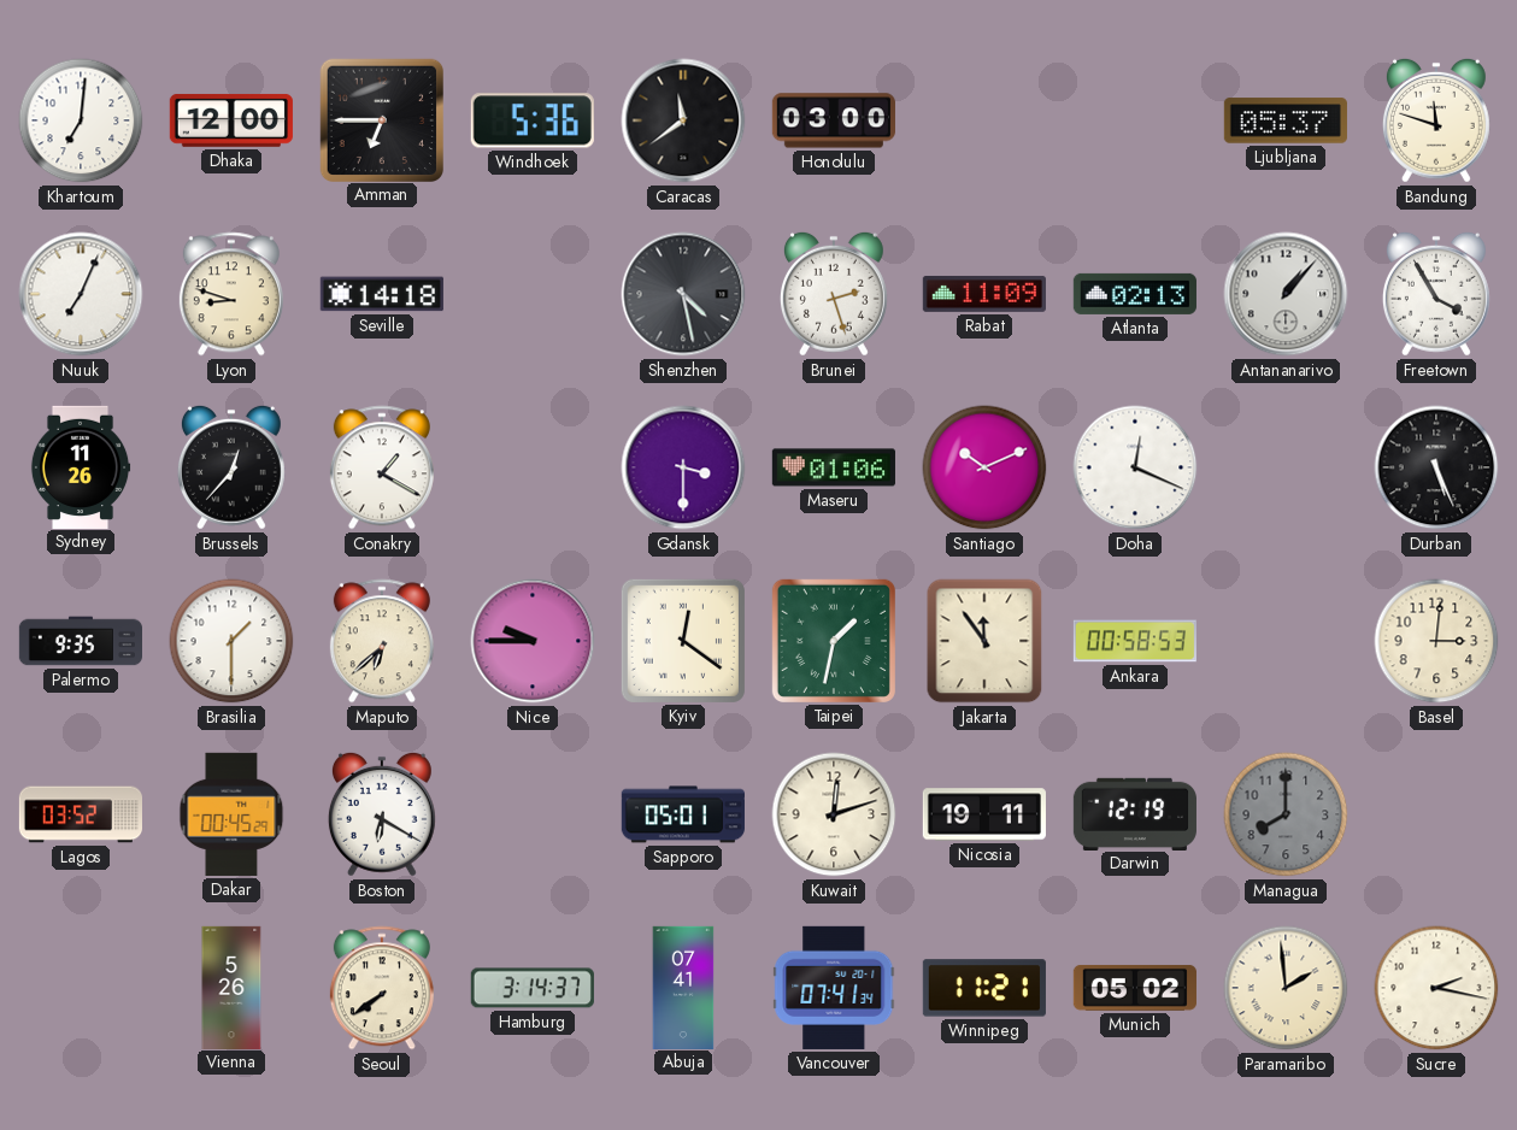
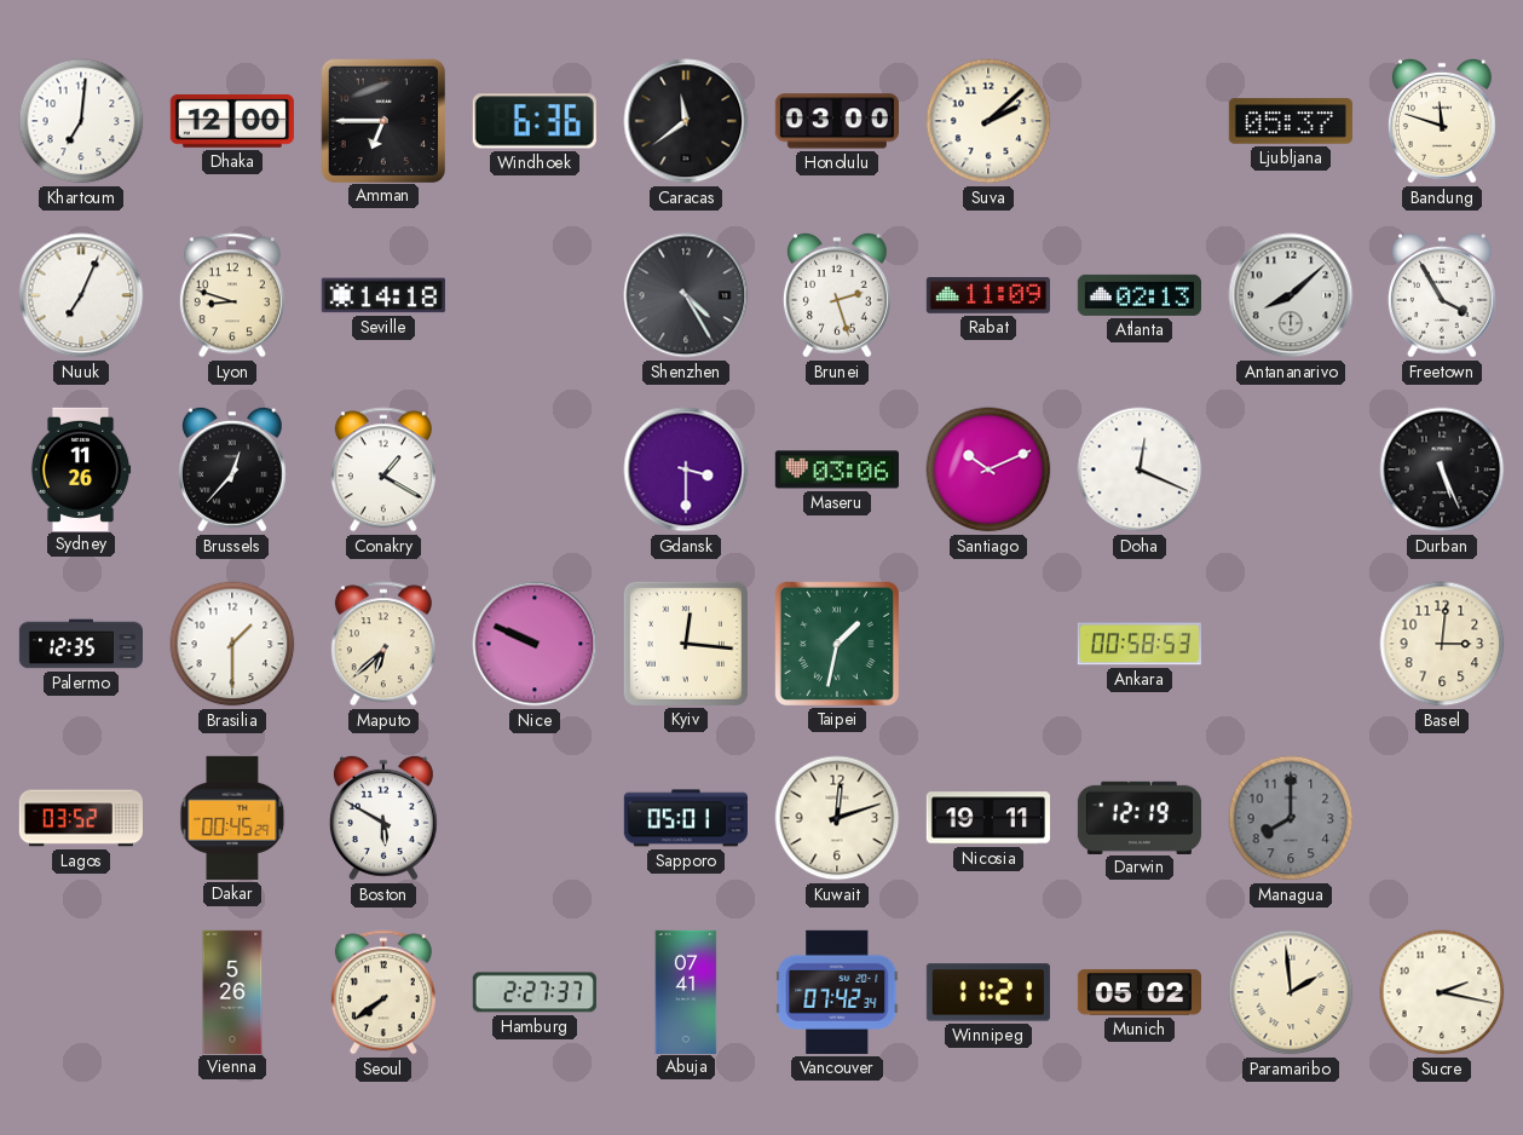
Windhoek: 5:36 -> 6:36 (535, 121)
Suva: none -> 2:08 (988, 121)
Shenzhen: 4:28 -> 4:25 (686, 295)
Antananarivo: 1:07 -> 8:08 (1291, 295)
Maseru: 01:06 -> 03:06 (837, 469)
Palermo: 9:35 -> 12:35 (80, 644)
Nice: 9:45 -> 9:49 (535, 644)
Kyiv: 12:21 -> 12:16 (686, 644)
Jakarta: 11:54 -> none (984, 641)
Boston: 6:20 -> 5:50 (383, 818)
Hamburg: 3:14 -> 2:27 (535, 992)
Vancouver: 07:41 -> 07:42 (837, 992)
